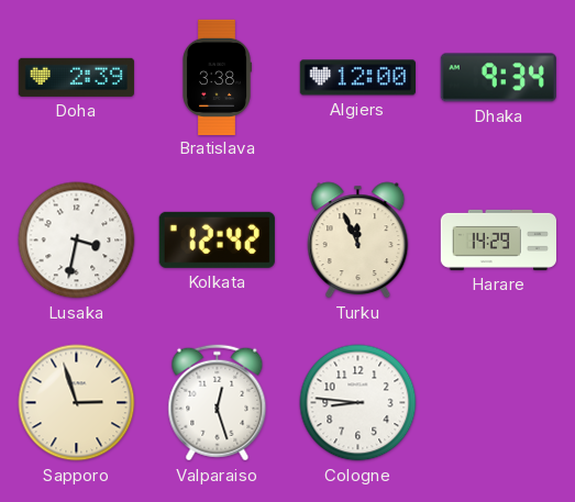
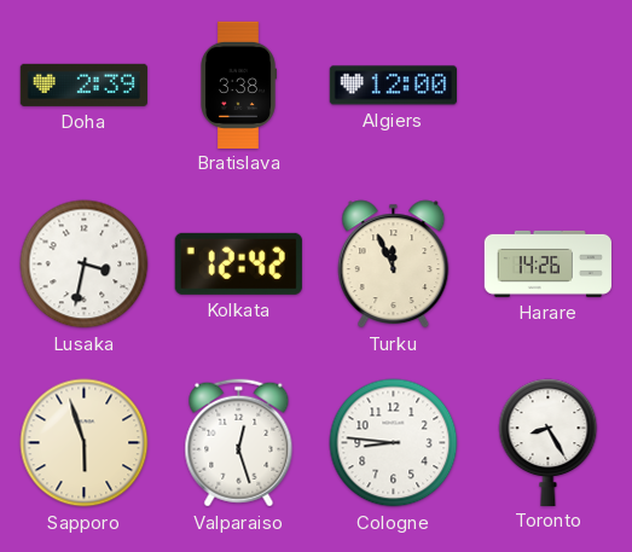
Dhaka: 9:34 -> none (498, 78)
Harare: 14:29 -> 14:26 (547, 263)
Sapporo: 2:57 -> 5:57 (85, 443)
Toronto: none -> 8:25 (549, 442)
